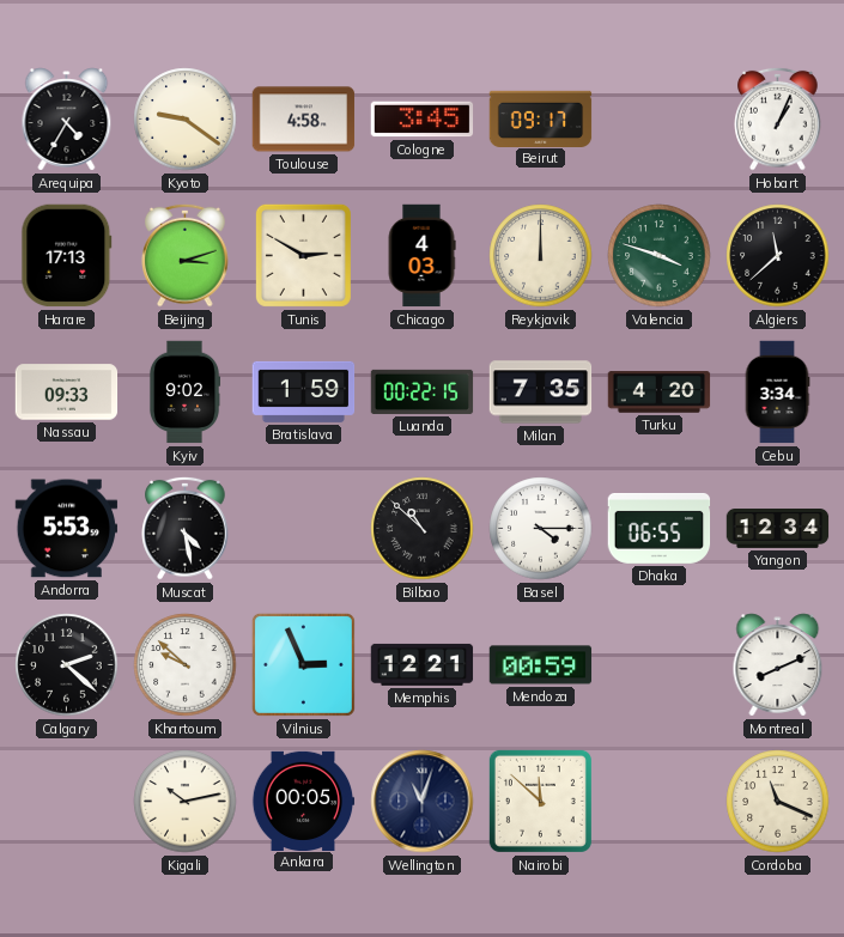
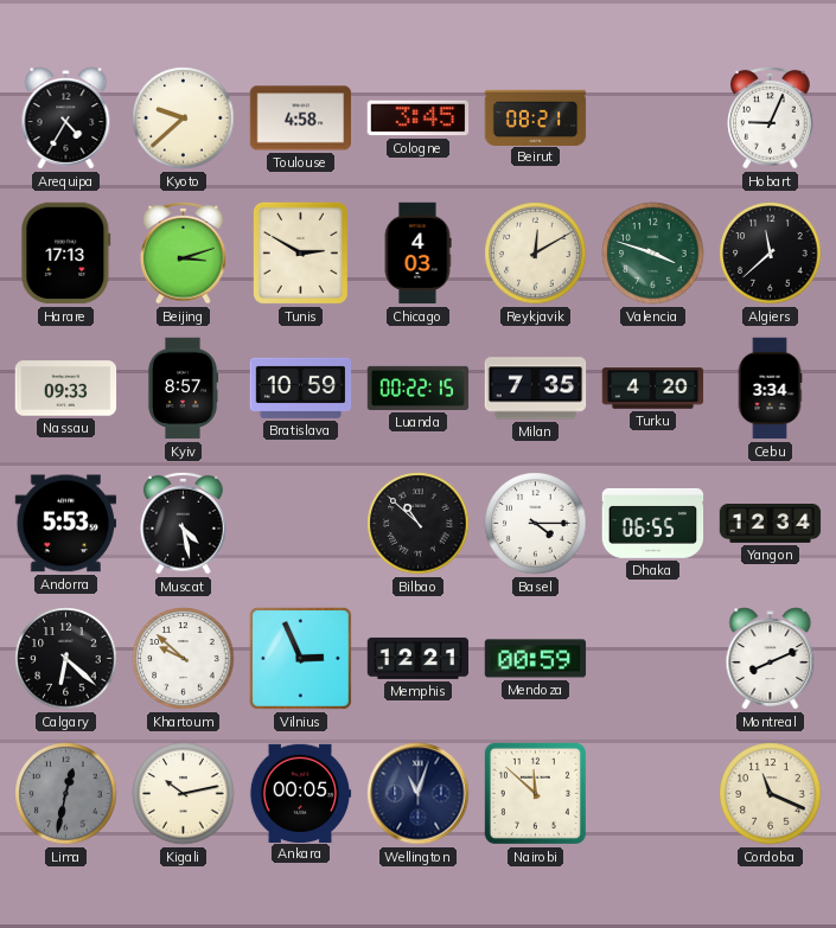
Kyoto: 9:21 -> 9:38 (184, 119)
Beirut: 09:17 -> 08:21 (536, 117)
Hobart: 1:04 -> 9:04 (771, 117)
Reykjavik: 12:00 -> 12:10 (536, 254)
Kyiv: 9:02 -> 8:57 (183, 389)
Bratislava: 1:59 -> 10:59 (301, 388)
Calgary: 2:22 -> 6:22 (66, 659)
Lima: none -> 12:32 (66, 794)
